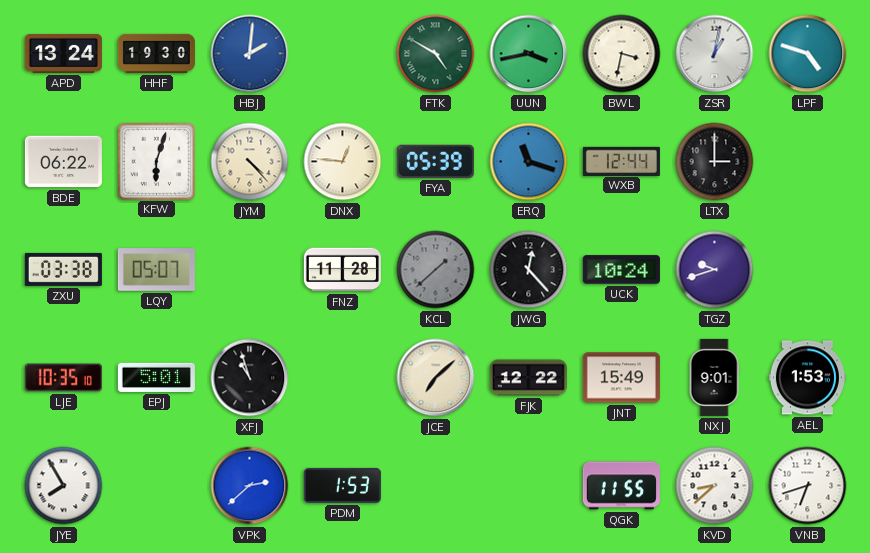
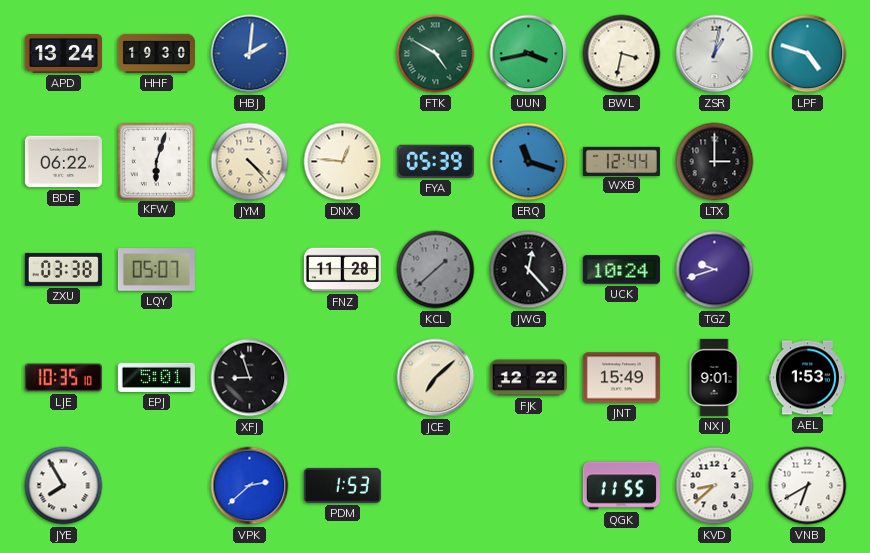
XFJ: 10:57 -> 8:57 (250, 378)
VNB: 6:42 -> 6:40 (808, 486)
